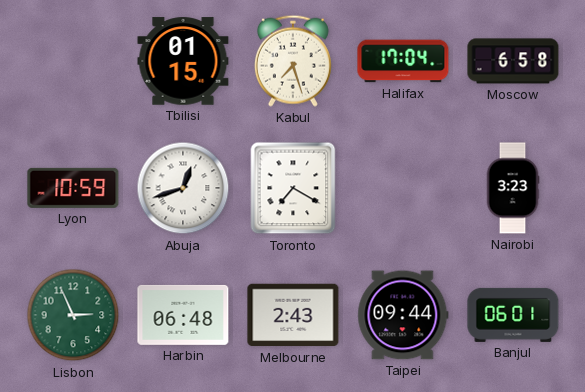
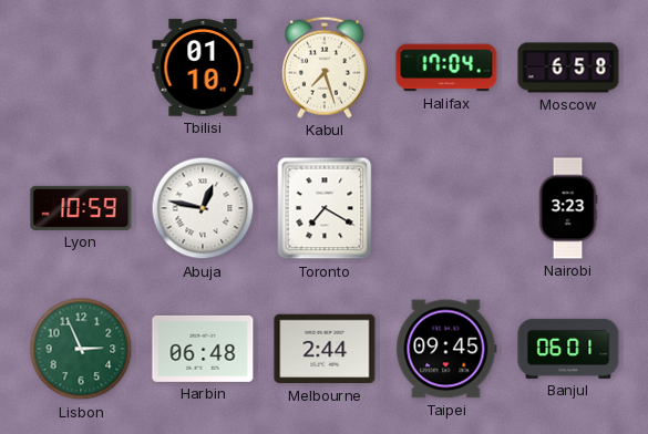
Tbilisi: 01:15 -> 01:10 (203, 68)
Abuja: 12:42 -> 12:47 (203, 208)
Melbourne: 2:43 -> 2:44 (325, 349)
Taipei: 09:44 -> 09:45 (446, 349)
